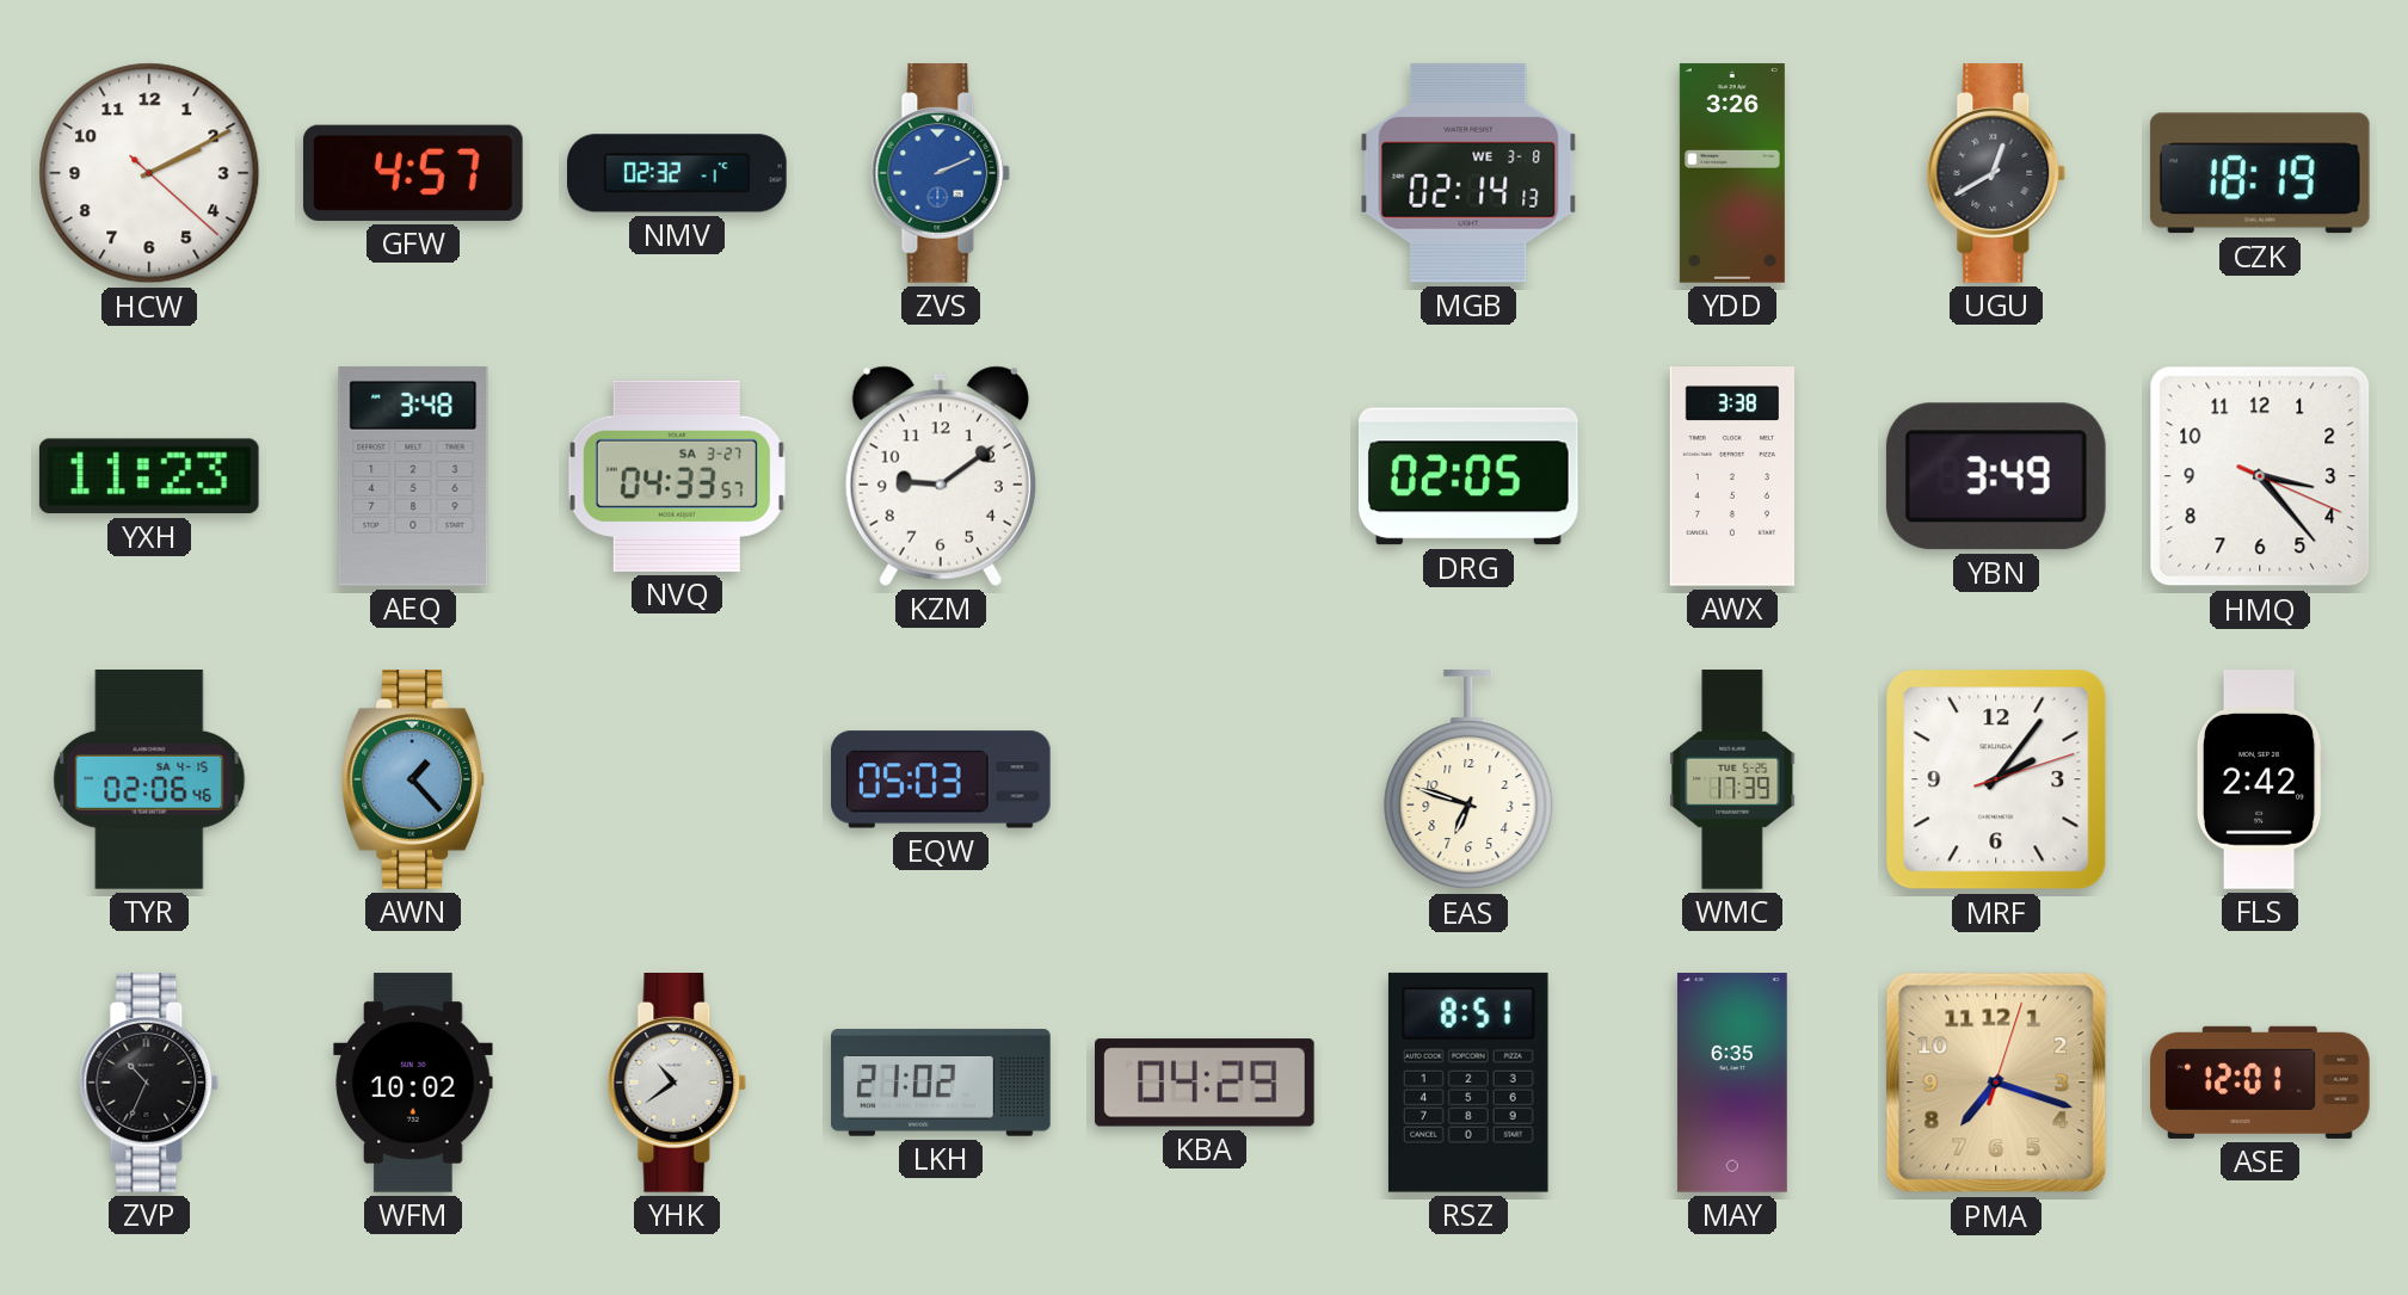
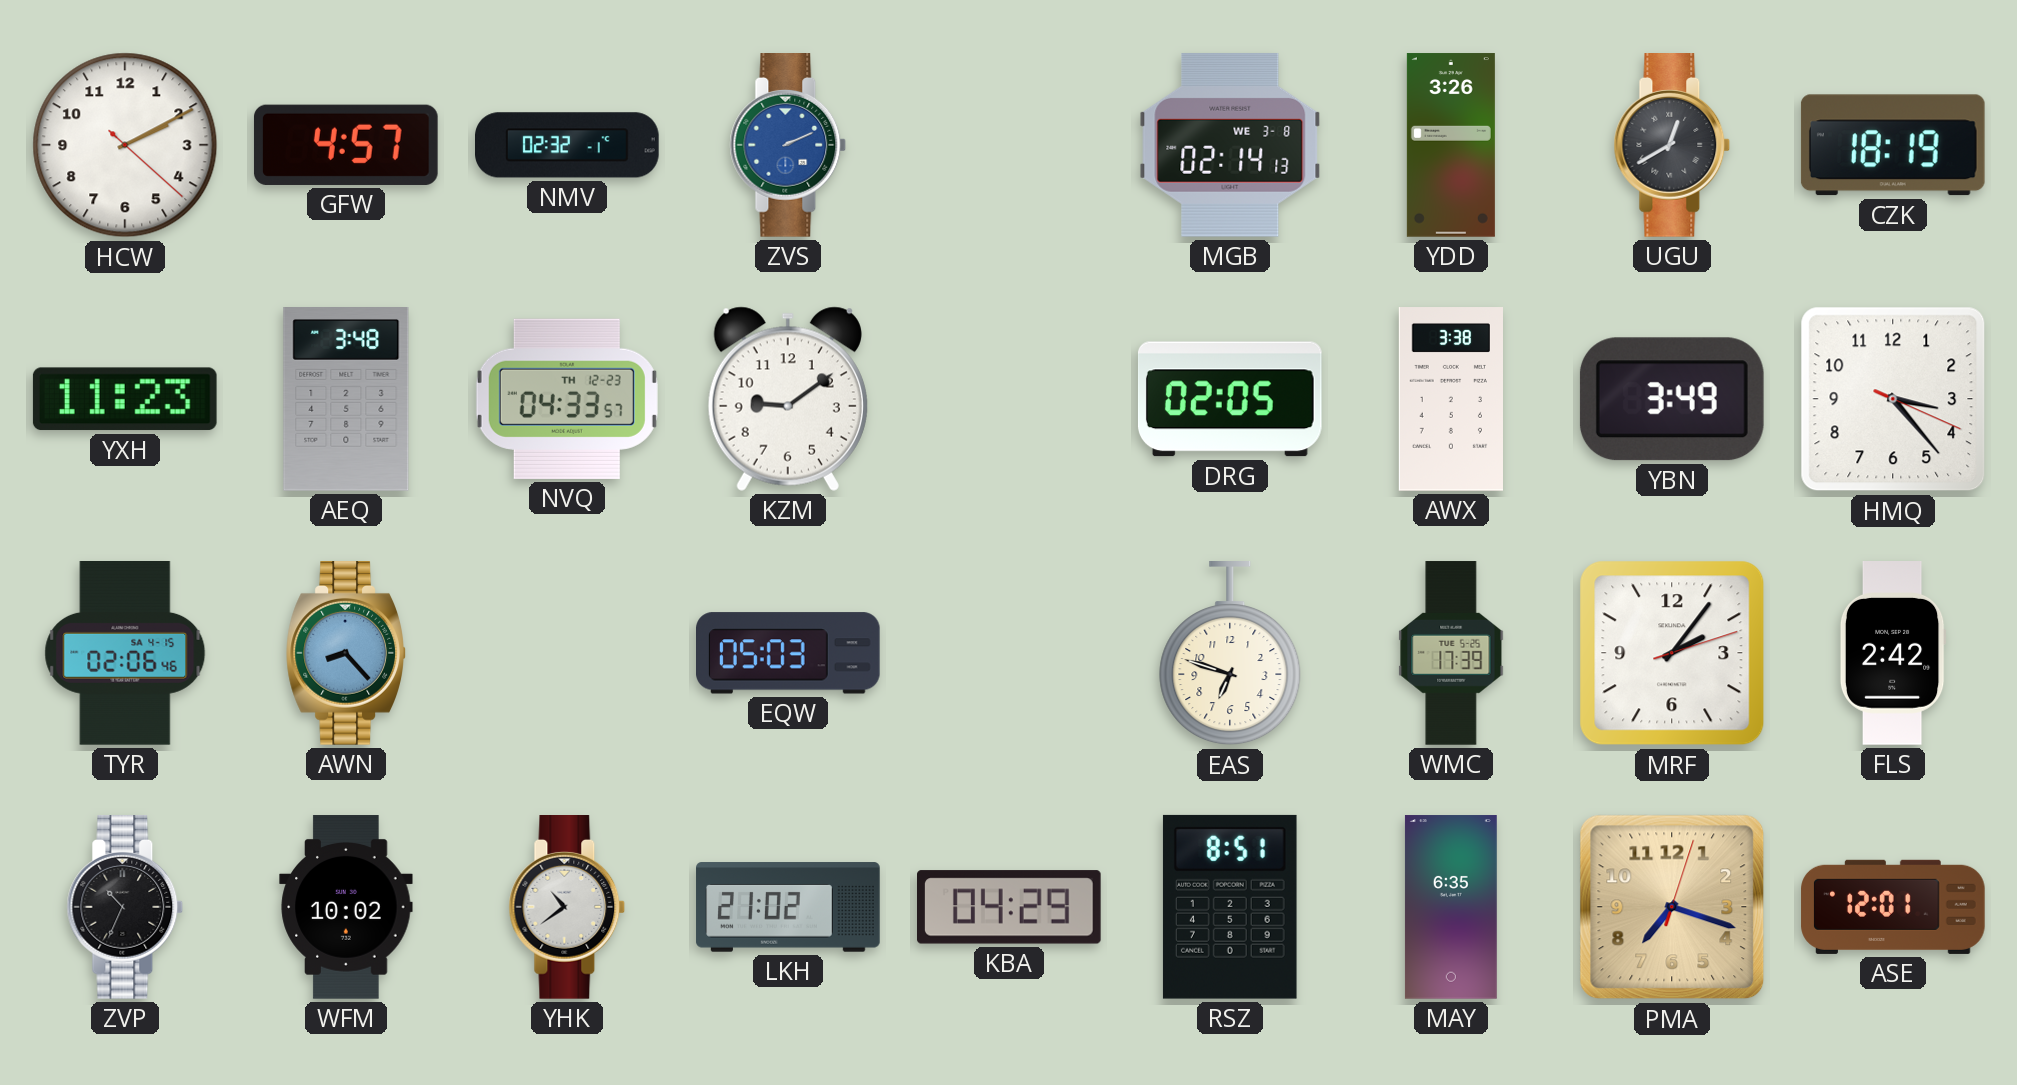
NVQ date: SA 3-27 -> TH 12-23 (567, 399)
AWN: 1:23 -> 8:23 (346, 654)
